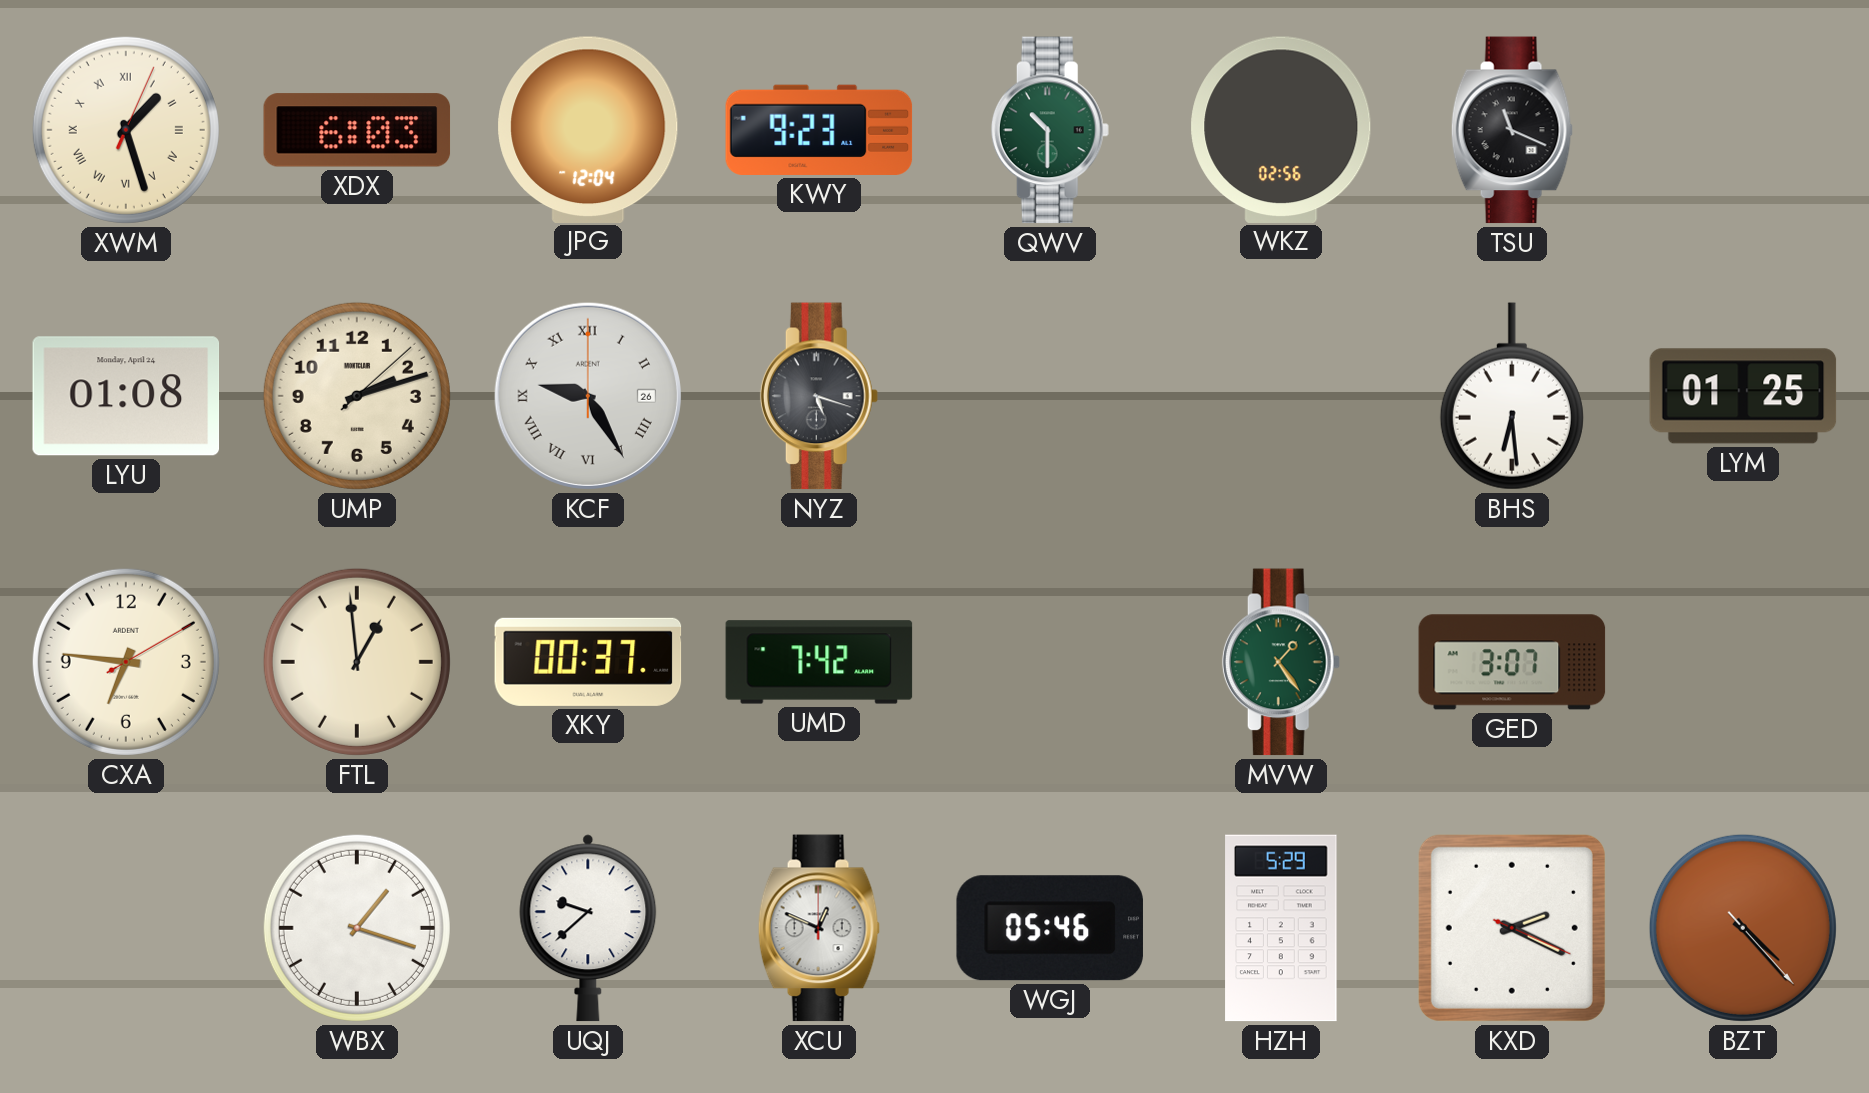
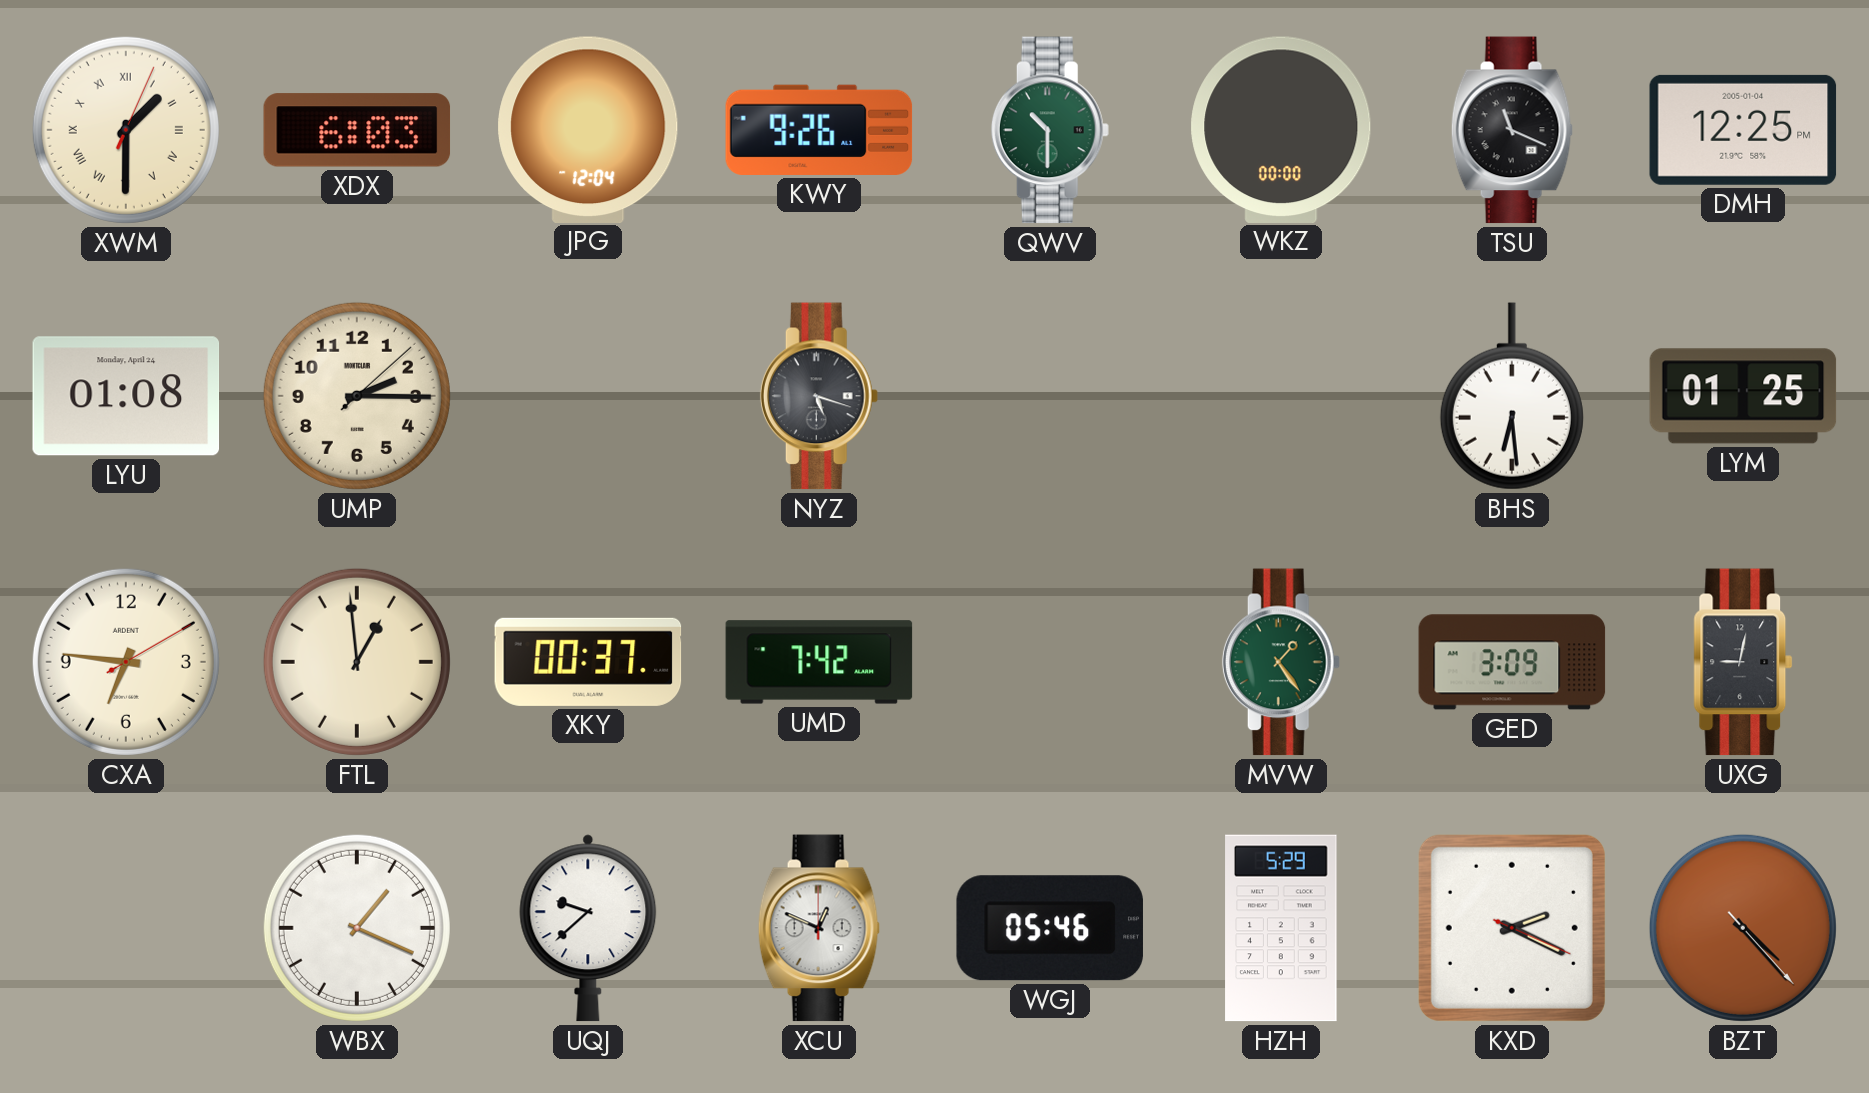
XWM: 1:27 -> 1:30 (126, 130)
KWY: 9:23 -> 9:26 (819, 130)
WKZ: 02:56 -> 00:00 (1281, 129)
DMH: none -> 12:25 (1743, 130)
UMP: 2:12 -> 2:15 (357, 396)
KCF: 9:25 -> none (588, 396)
GED: 3:07 -> 3:09 (1512, 662)
UXG: none -> 9:02 (1743, 662)
WBX: 1:18 -> 1:19 (357, 928)
